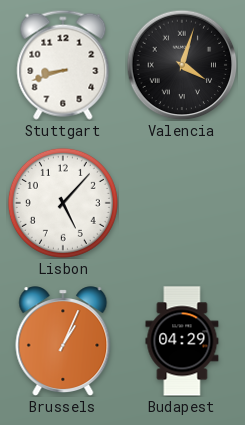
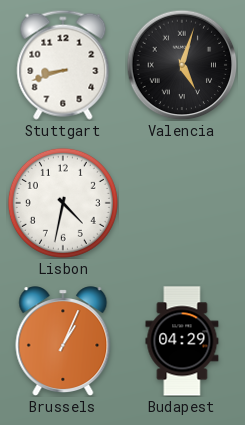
Valencia: 4:03 -> 5:03 (182, 65)
Lisbon: 5:07 -> 4:32 (63, 203)
